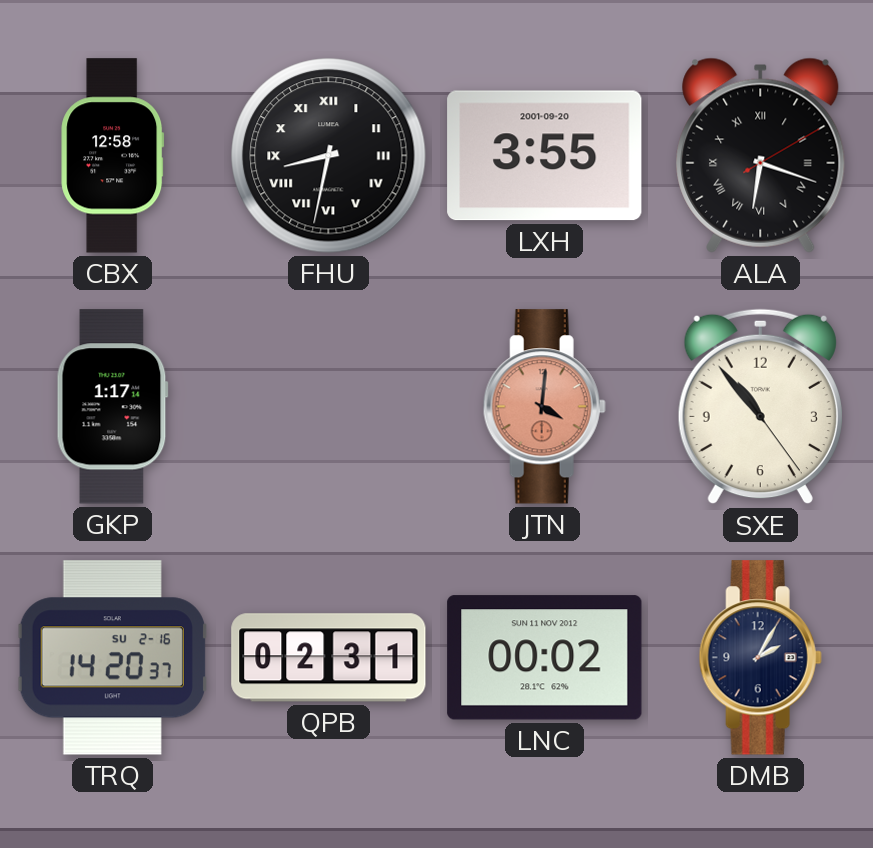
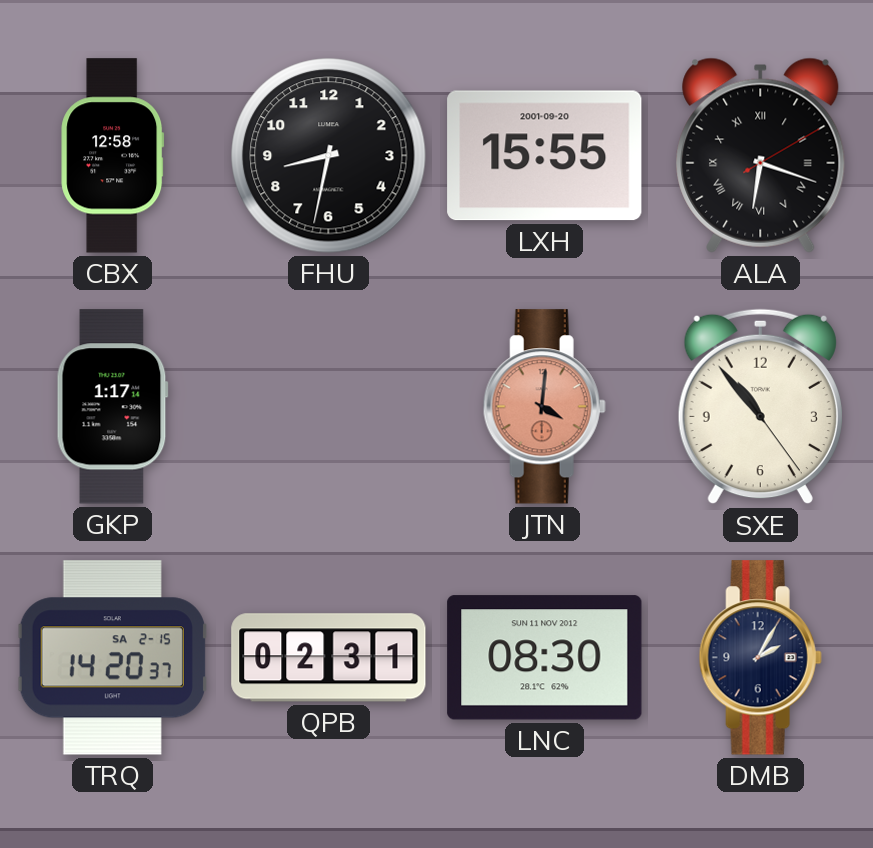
FHU numerals: Roman -> Arabic (329, 156)
LXH: 3:55 -> 15:55 (545, 156)
TRQ date: SU 2-16 -> SA 2-15 (112, 658)
LNC: 00:02 -> 08:30 (545, 658)
